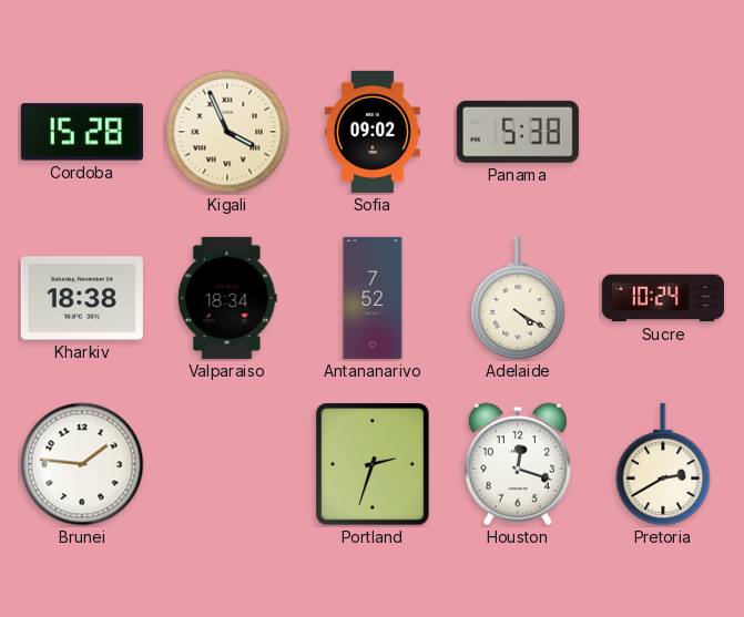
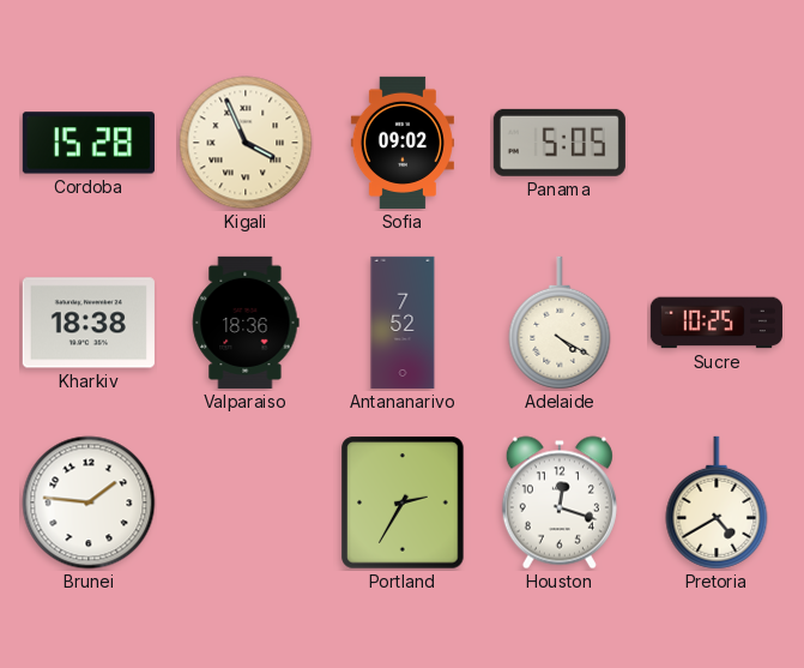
Panama: 5:38 -> 5:05 (560, 143)
Valparaiso: 18:34 -> 18:36 (246, 323)
Sucre: 10:24 -> 10:25 (717, 323)
Portland: 2:33 -> 2:35 (403, 502)
Pretoria: 2:40 -> 4:40 (717, 502)
